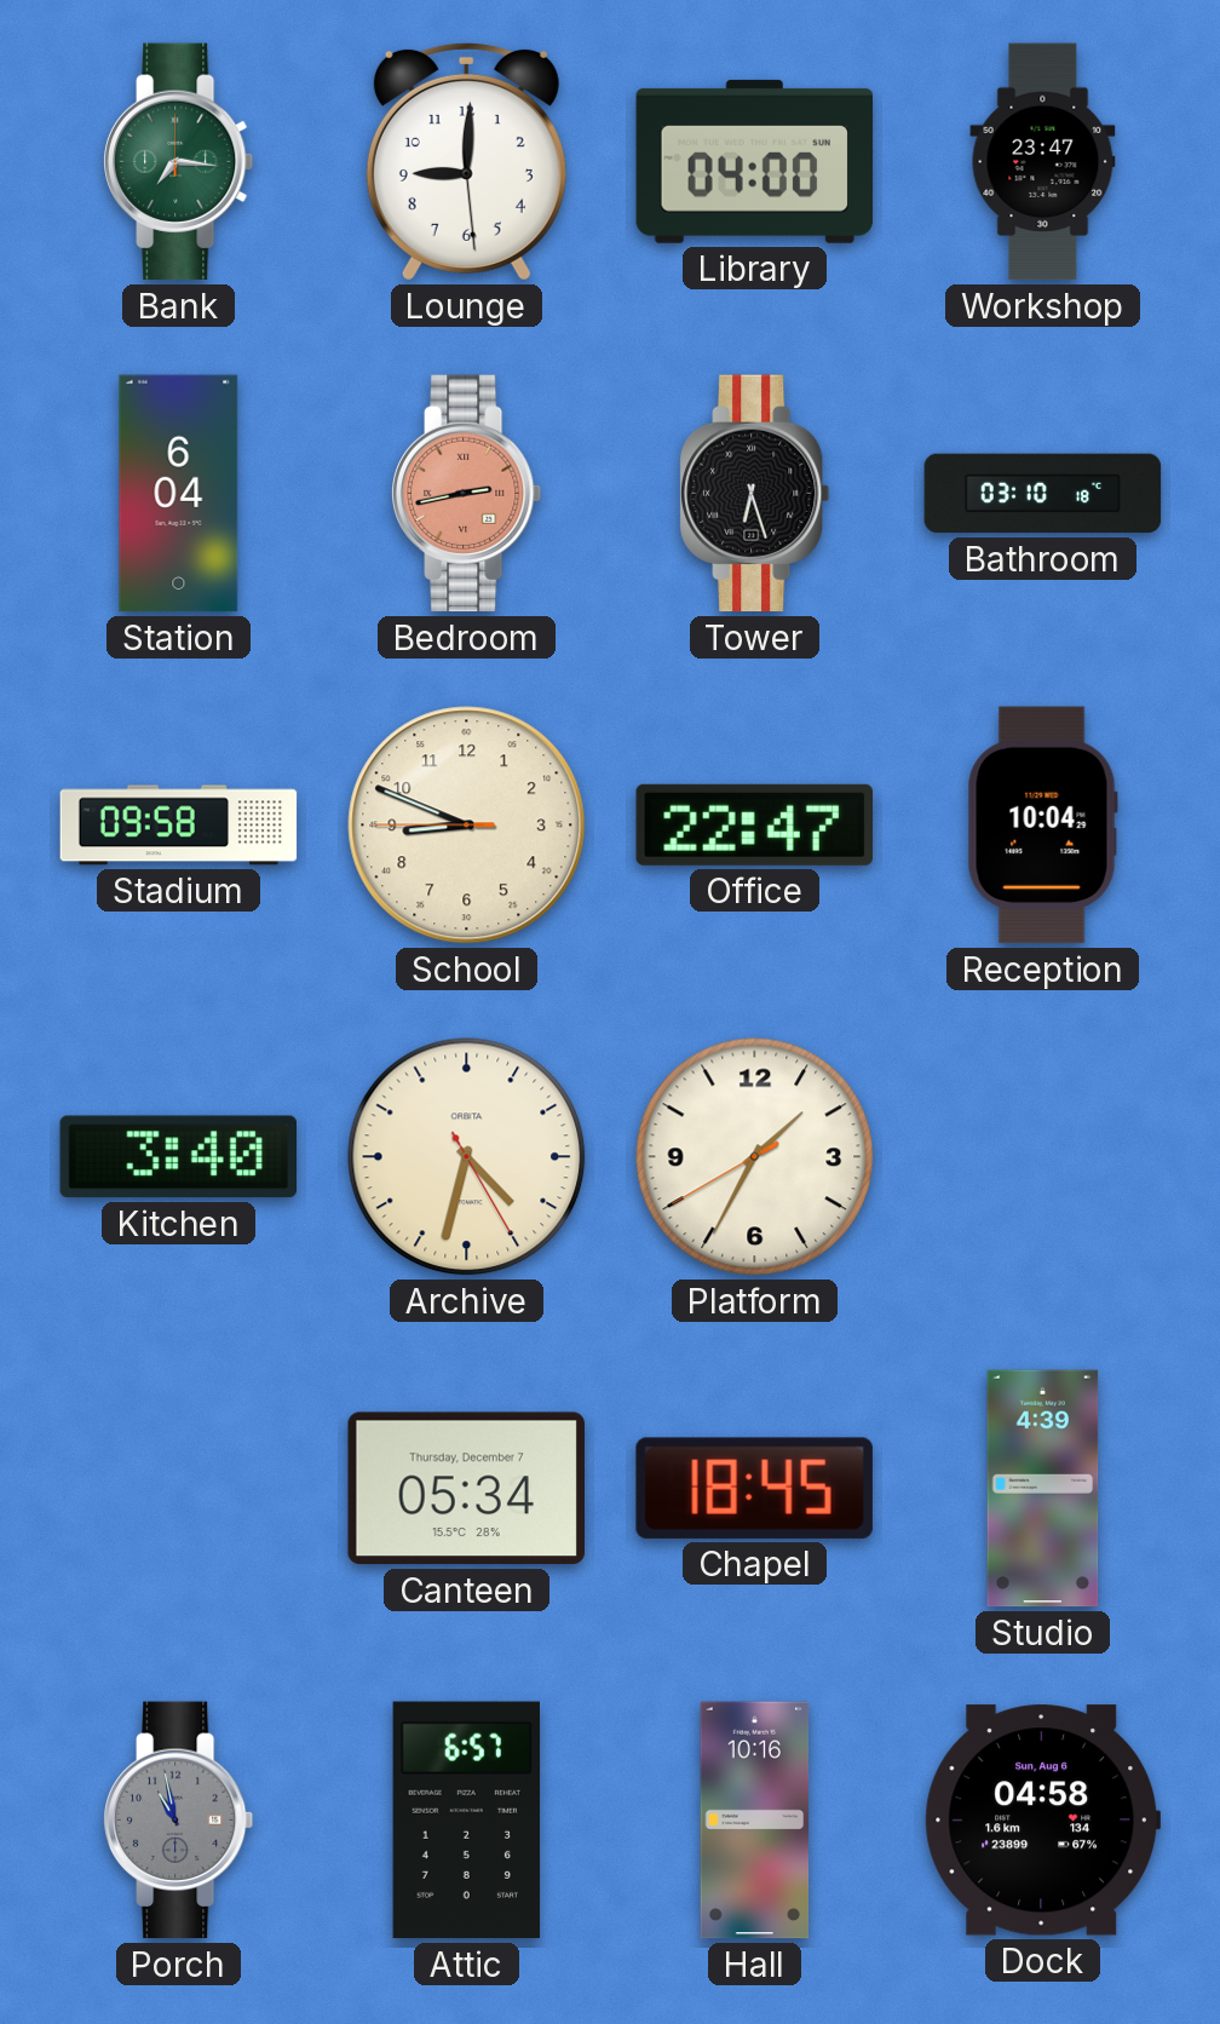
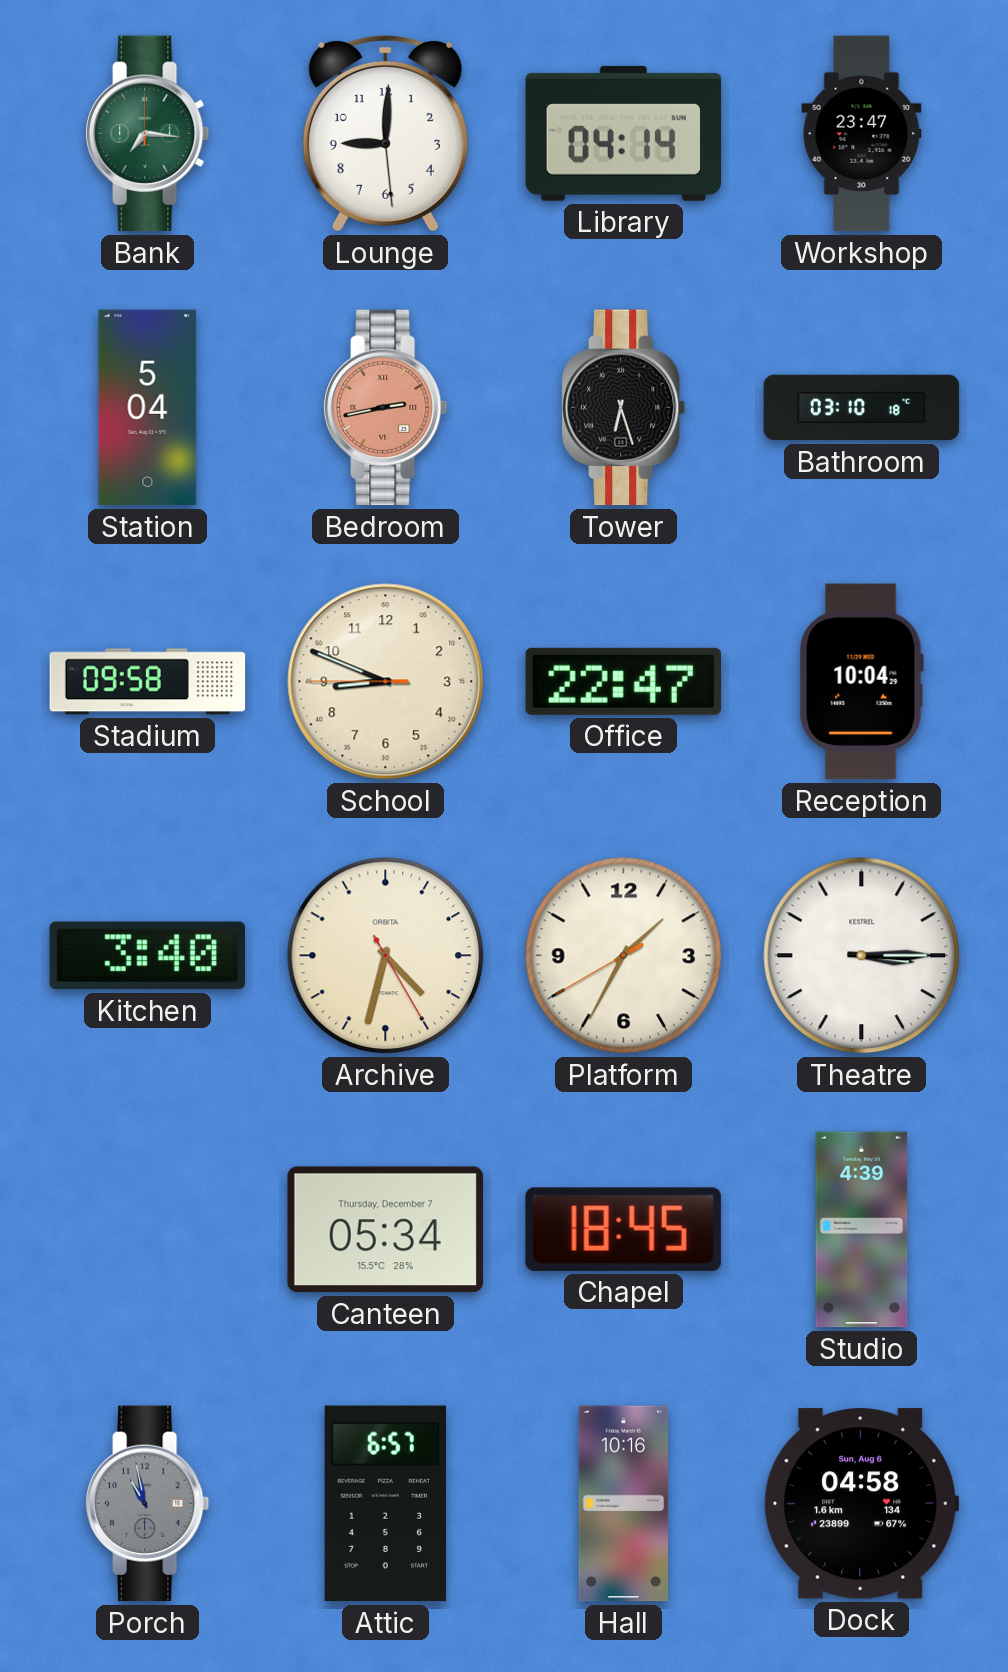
Library: 04:00 -> 04:14 (624, 133)
Station: 6:04 -> 5:04 (148, 408)
Theatre: none -> 3:15 (862, 956)
